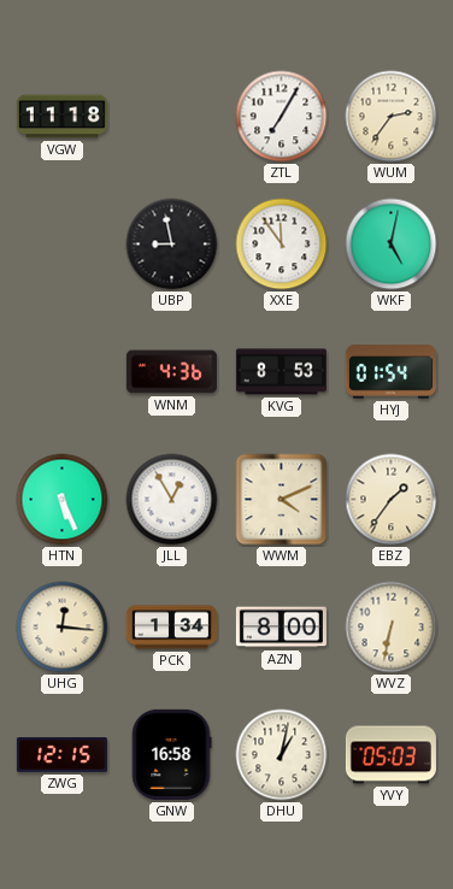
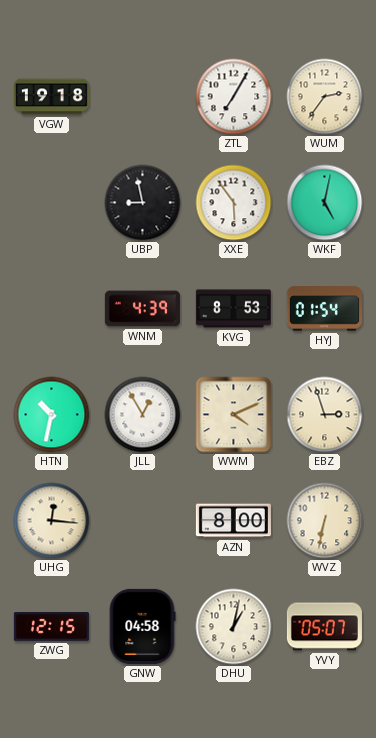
VGW: 11:18 -> 19:18 (51, 97)
XXE: 11:54 -> 5:54 (234, 203)
WNM: 4:36 -> 4:39 (142, 309)
HTN: 5:26 -> 10:32 (52, 415)
EBZ: 1:36 -> 2:57 (325, 415)
PCK: 1:34 -> none (171, 628)
GNW: 16:58 -> 04:58 (142, 626)
YVY: 05:03 -> 05:07 (324, 627)
